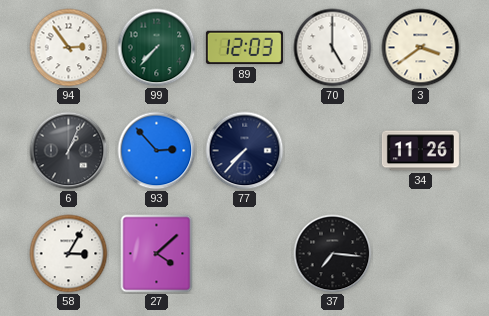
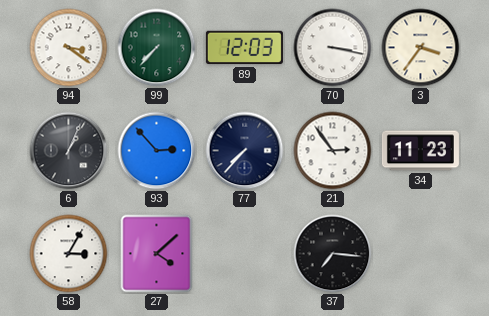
94: 2:54 -> 3:21 (69, 48)
70: 5:00 -> 3:17 (333, 48)
3: 3:39 -> 3:36 (421, 48)
21: none -> 2:54 (333, 151)
34: 11:26 -> 11:23 (420, 151)
